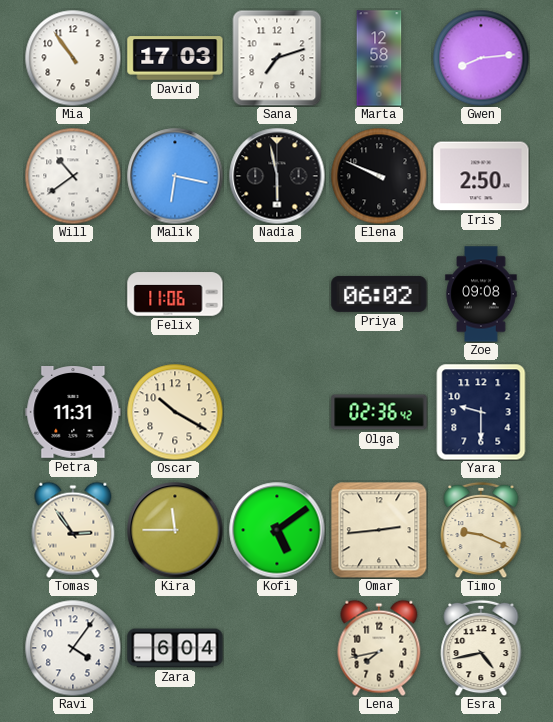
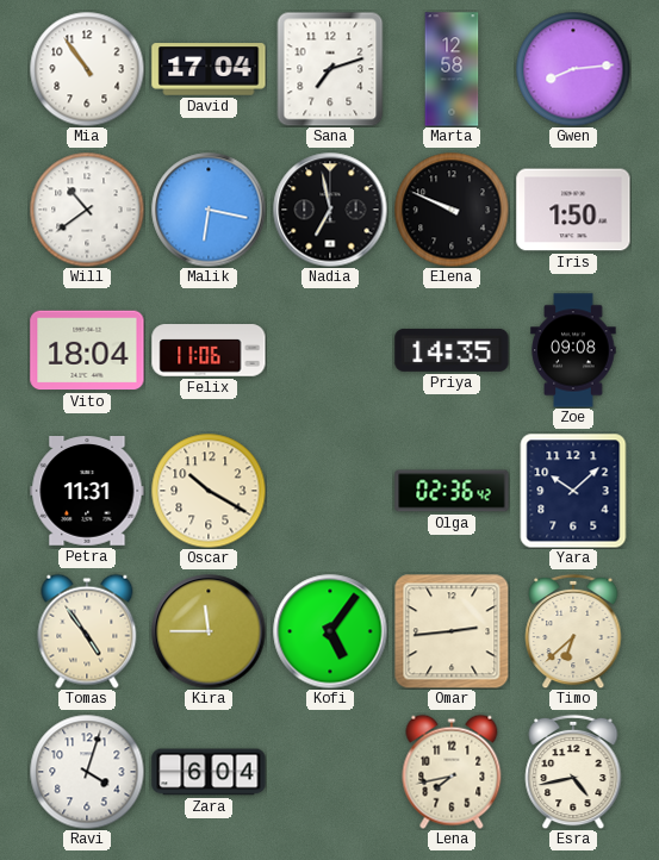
David: 17:03 -> 17:04 (209, 69)
Nadia: 5:58 -> 6:58 (330, 210)
Iris: 2:50 -> 1:50 (573, 210)
Vito: none -> 18:04 (87, 350)
Priya: 06:02 -> 14:35 (452, 350)
Yara: 9:30 -> 10:08 (573, 491)
Tomas: 2:54 -> 4:54 (87, 631)
Kofi: 5:09 -> 5:06 (330, 631)
Timo: 9:19 -> 6:38 (573, 631)
Ravi: 4:06 -> 4:03 (87, 772)
